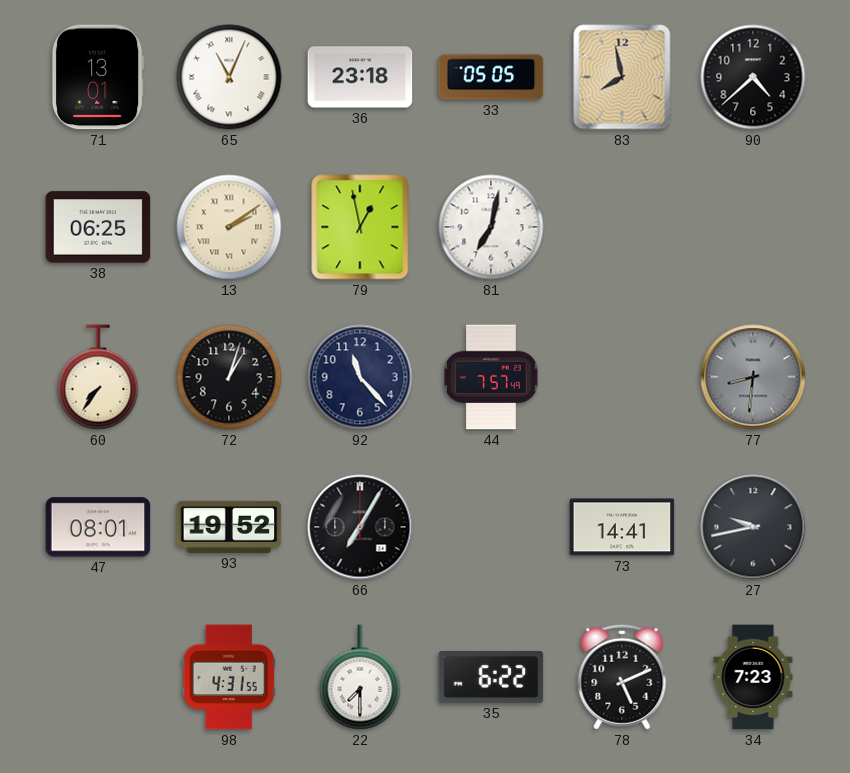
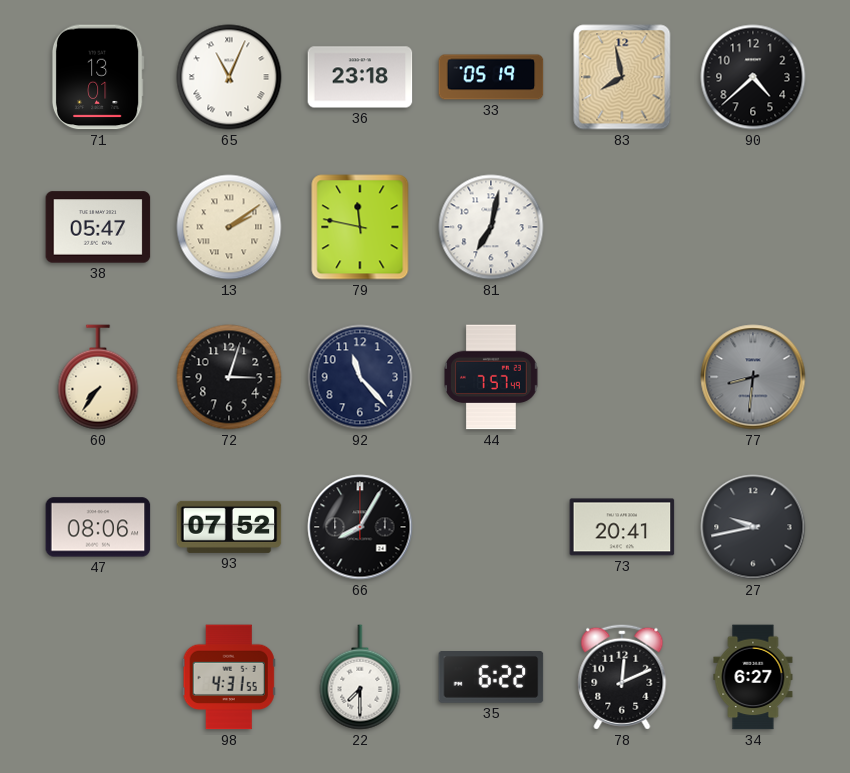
33: 05:05 -> 05:19 (491, 77)
38: 06:25 -> 05:47 (98, 227)
79: 12:58 -> 11:47 (360, 227)
72: 1:03 -> 3:03 (229, 377)
47: 08:01 -> 08:06 (98, 527)
93: 19:52 -> 07:52 (229, 527)
66: 7:05 -> 8:05 (360, 527)
73: 14:41 -> 20:41 (622, 527)
78: 5:11 -> 12:11 (622, 677)
34: 7:23 -> 6:27 (753, 677)
